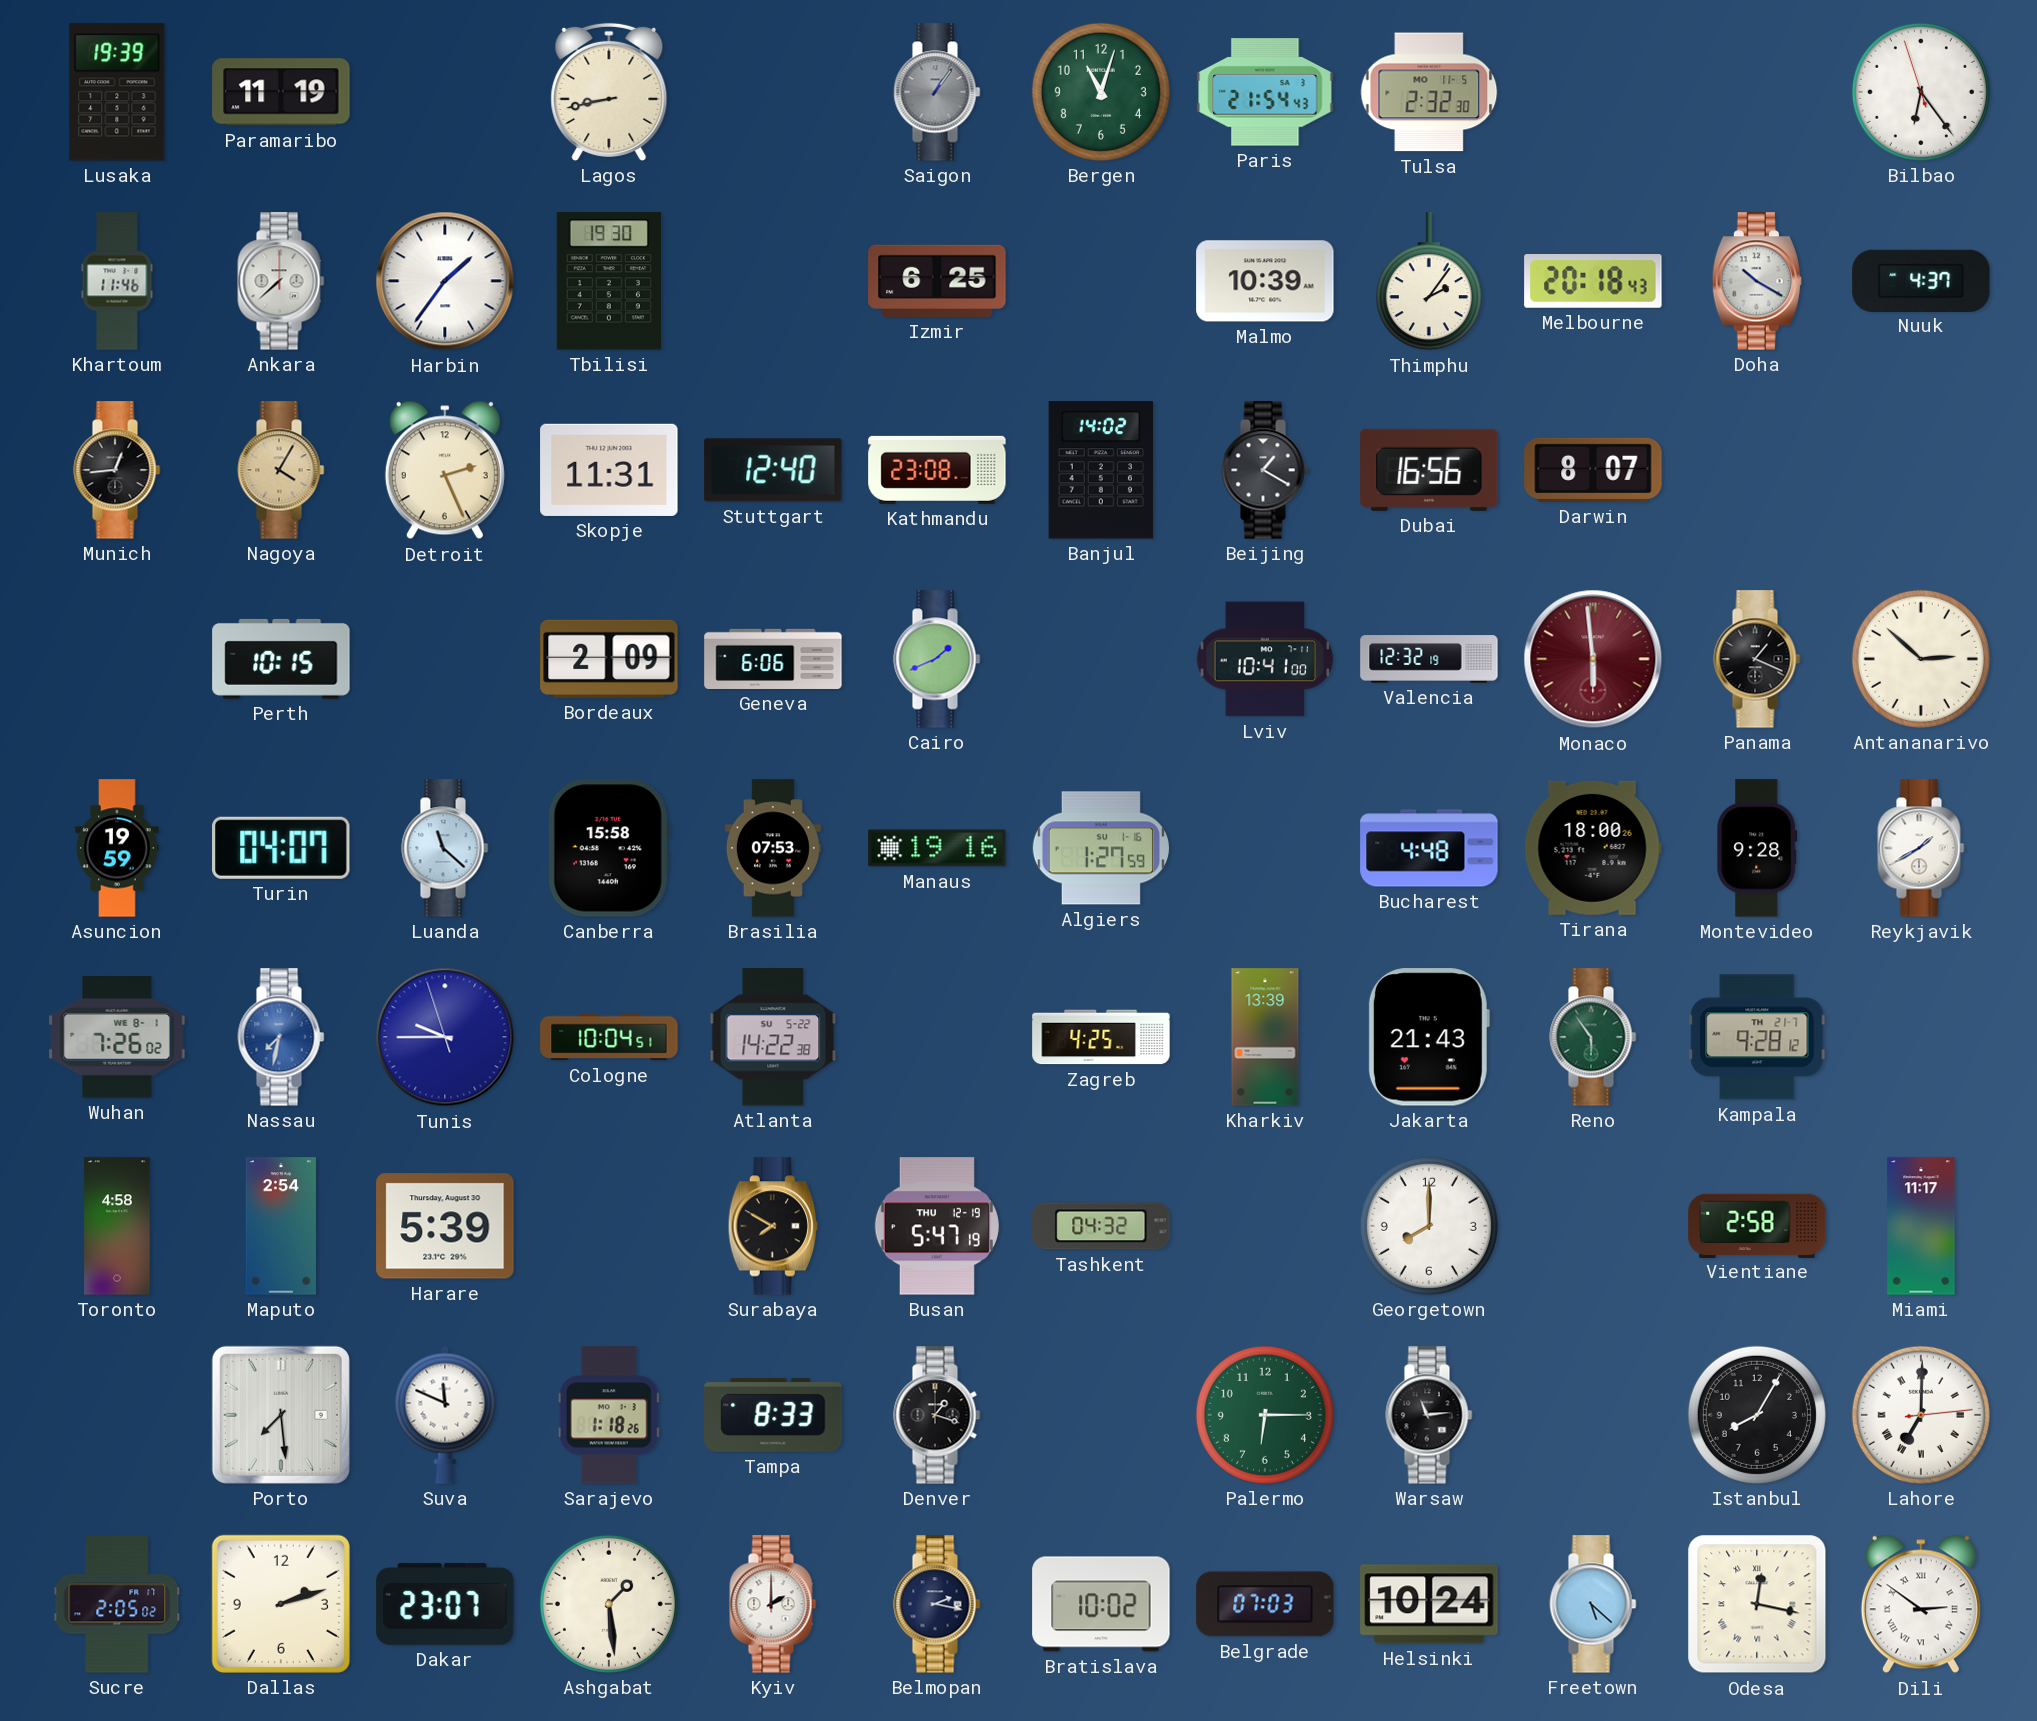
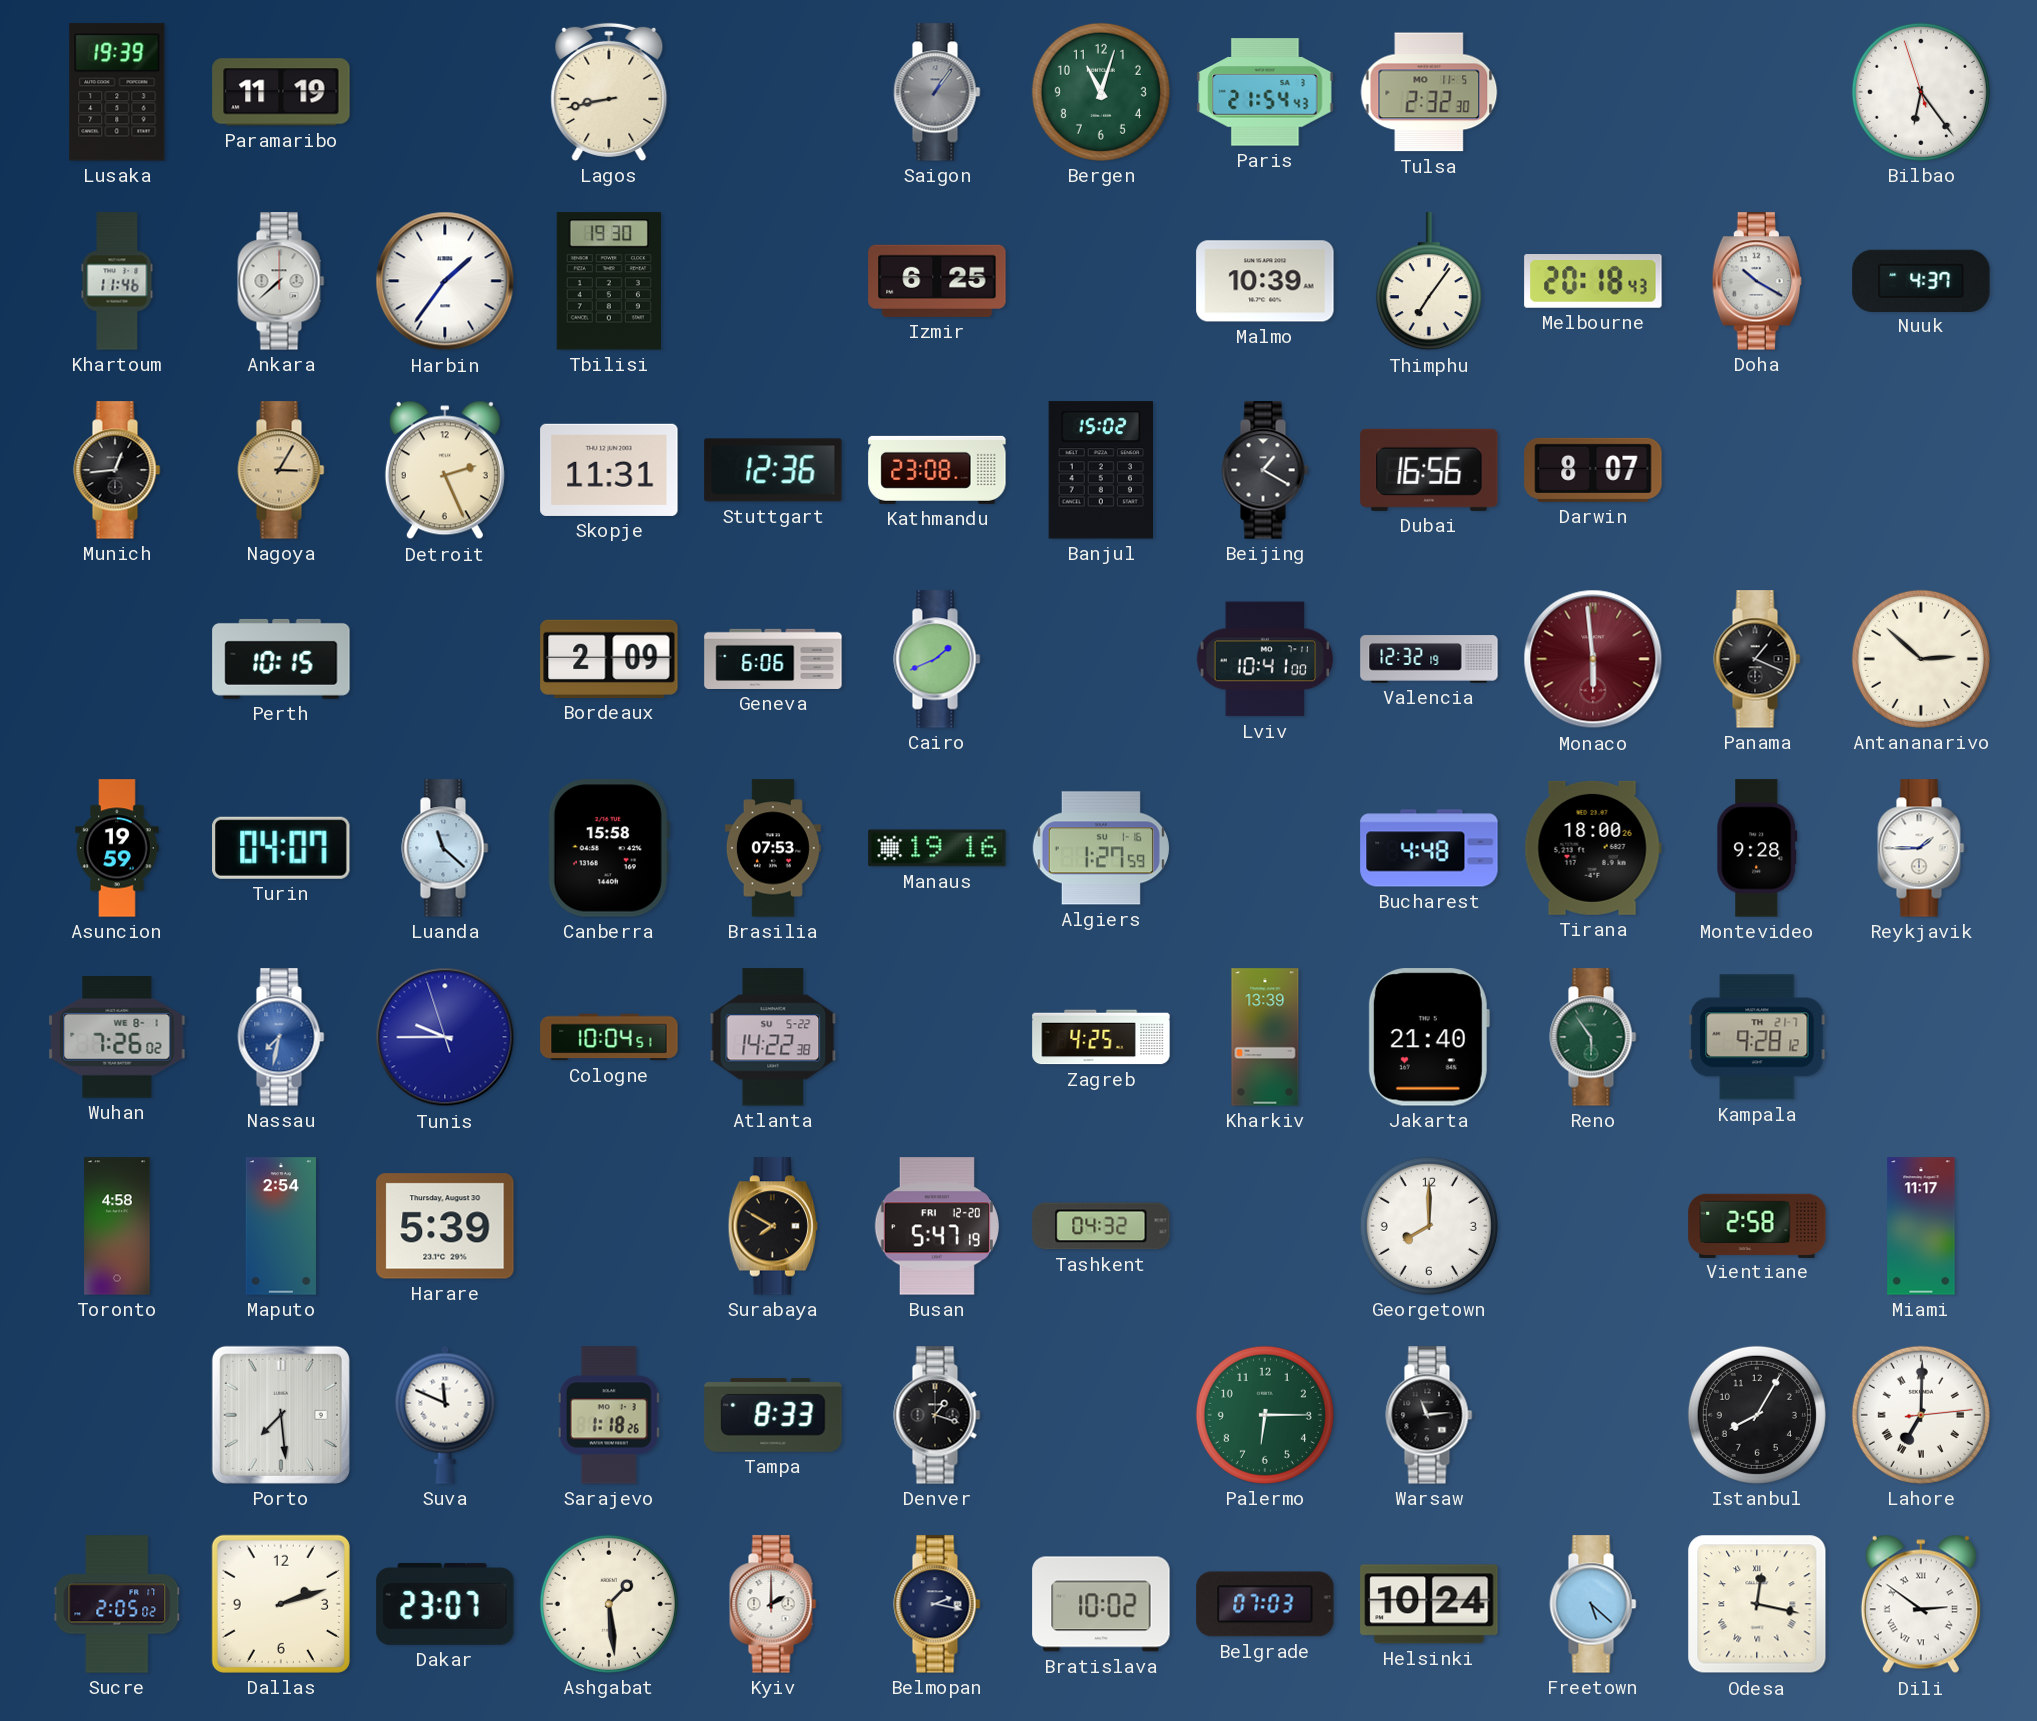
Thimphu: 2:06 -> 7:06 (1429, 282)
Nagoya: 4:05 -> 3:05 (281, 470)
Stuttgart: 12:40 -> 12:36 (773, 470)
Banjul: 14:02 -> 15:02 (1101, 470)
Reykjavik: 1:40 -> 1:45 (1921, 848)
Jakarta: 21:43 -> 21:40 (1429, 1037)
Busan date: THU 12-19 -> FRI 12-20 (937, 1226)
